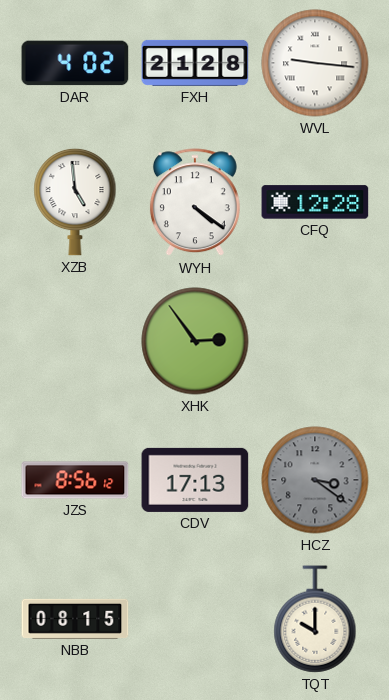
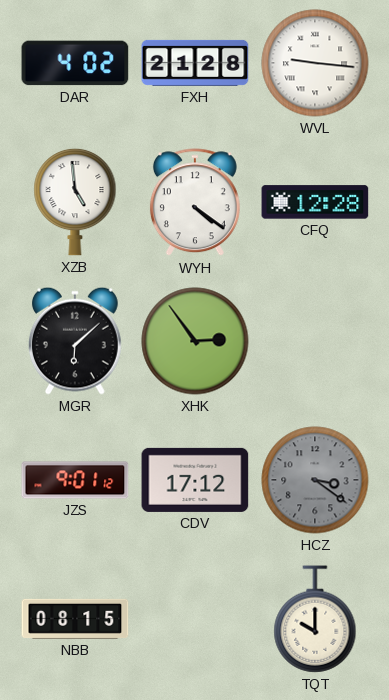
MGR: none -> 6:08 (76, 341)
JZS: 8:56 -> 9:01 (75, 480)
CDV: 17:13 -> 17:12 (195, 480)
